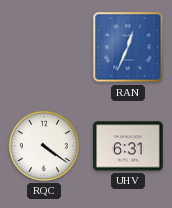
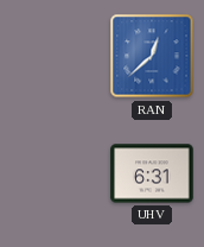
RAN: 12:34 -> 12:38 (152, 56)
RQC: 4:21 -> none (44, 146)
